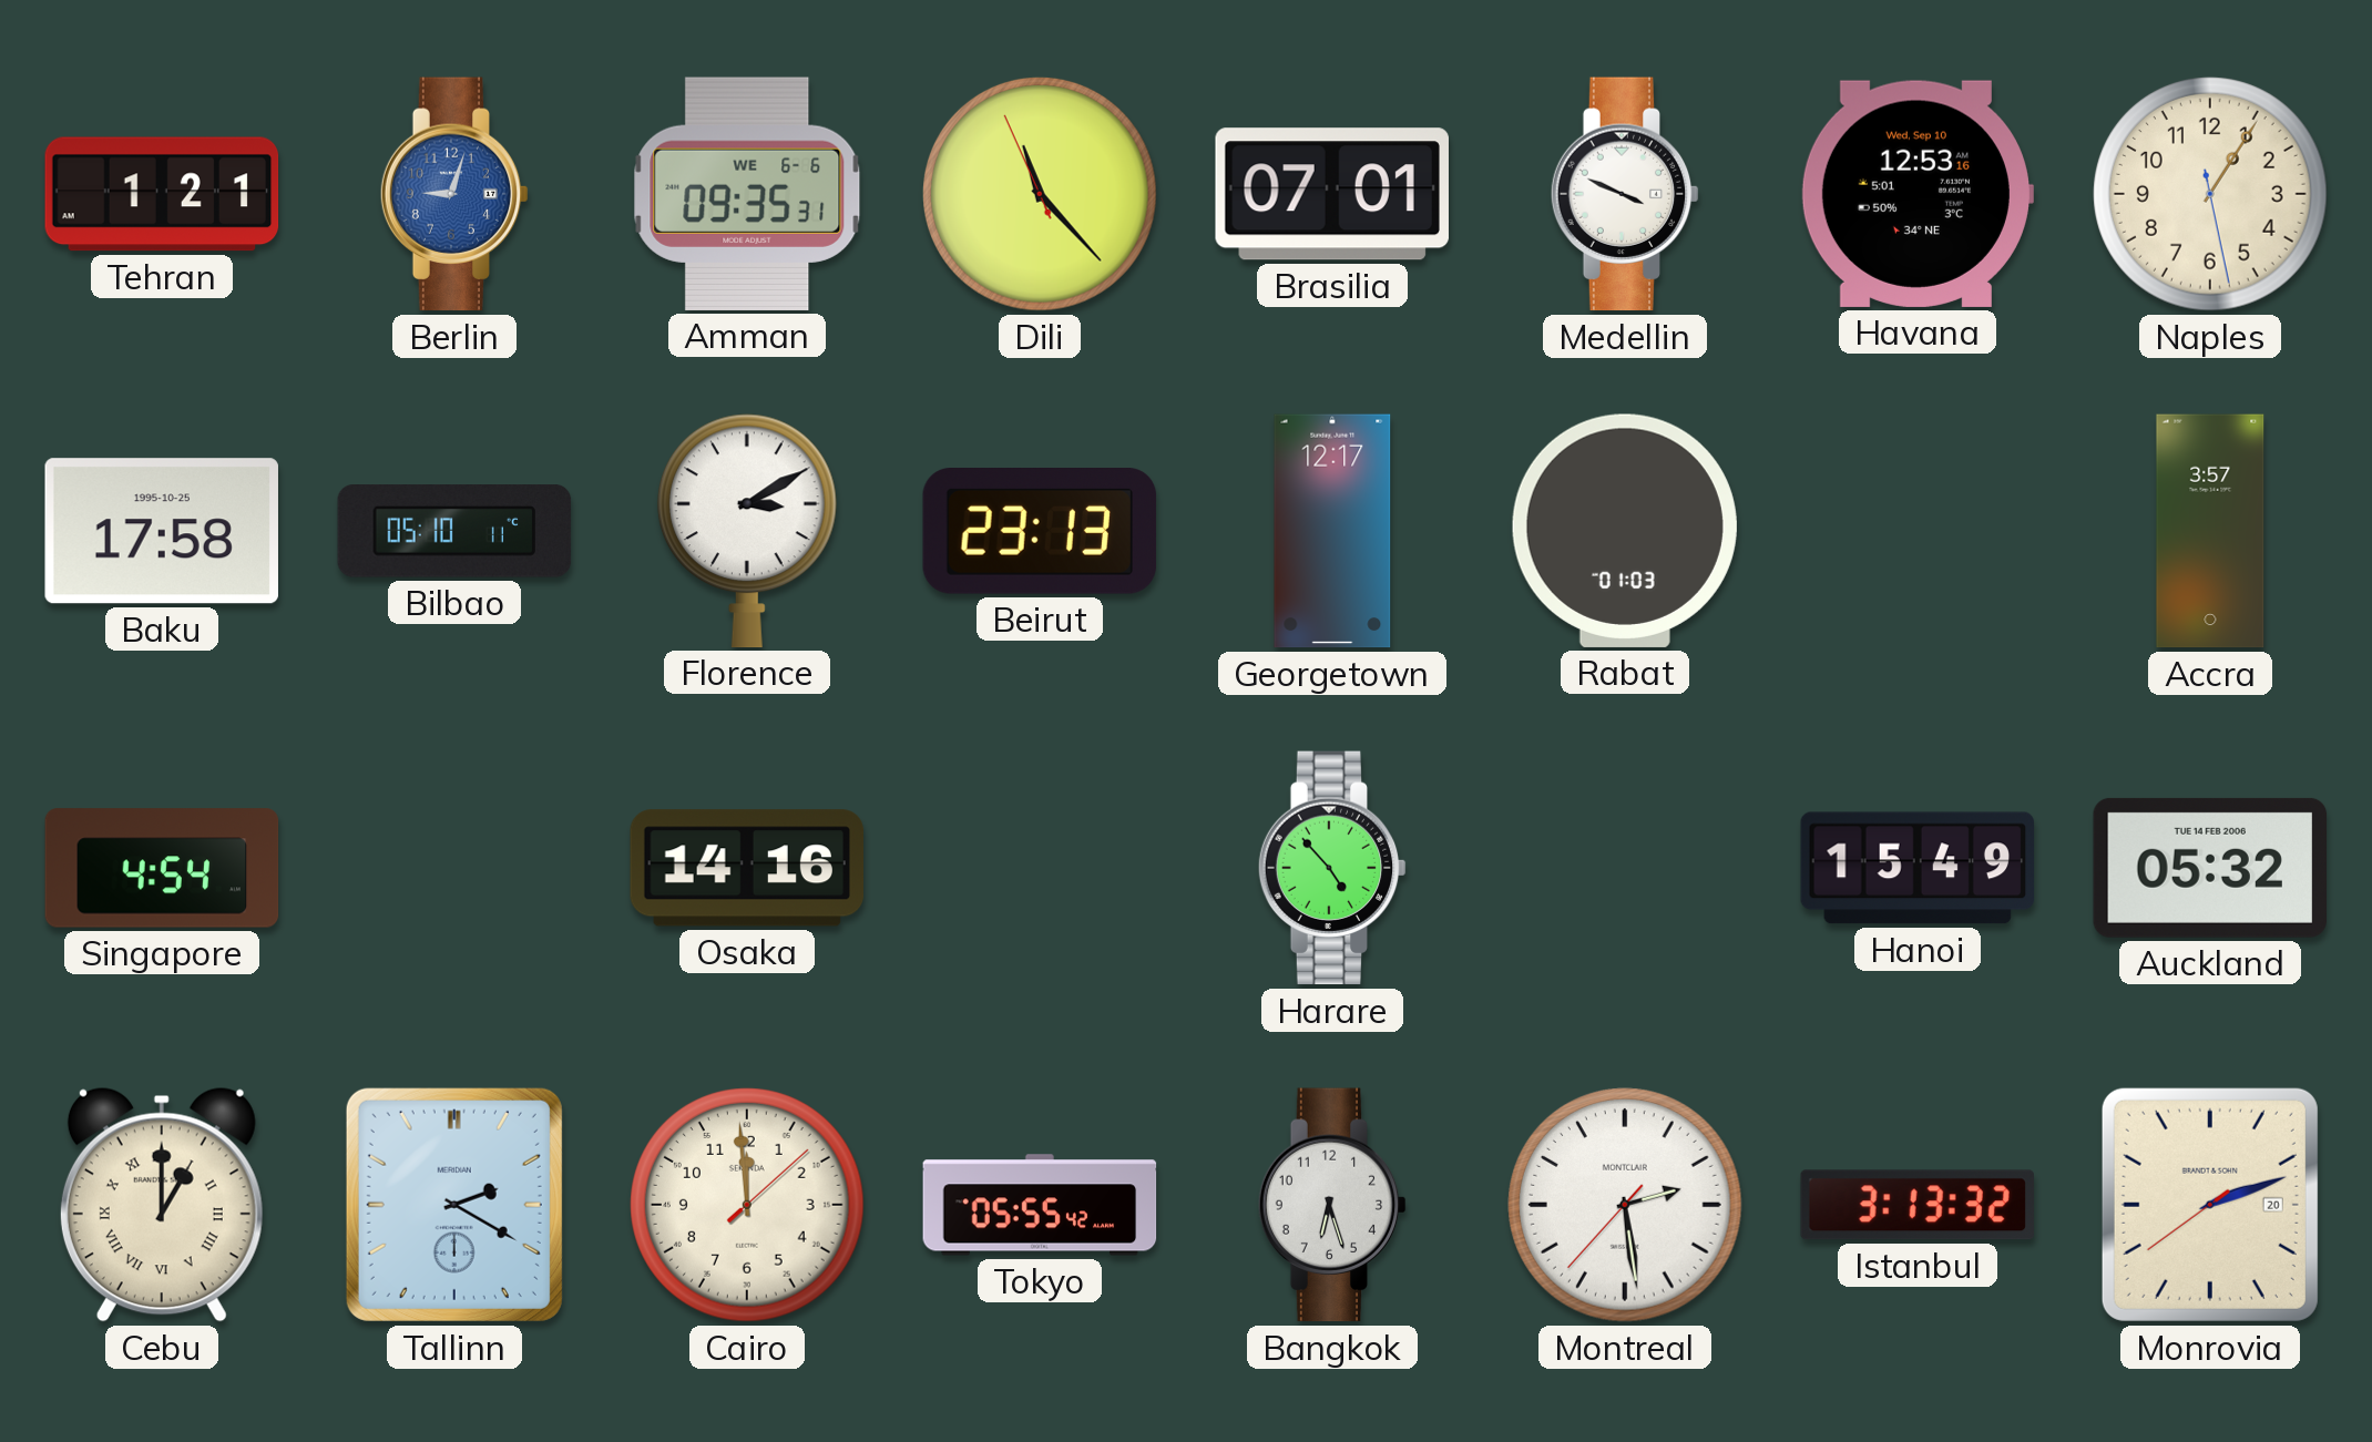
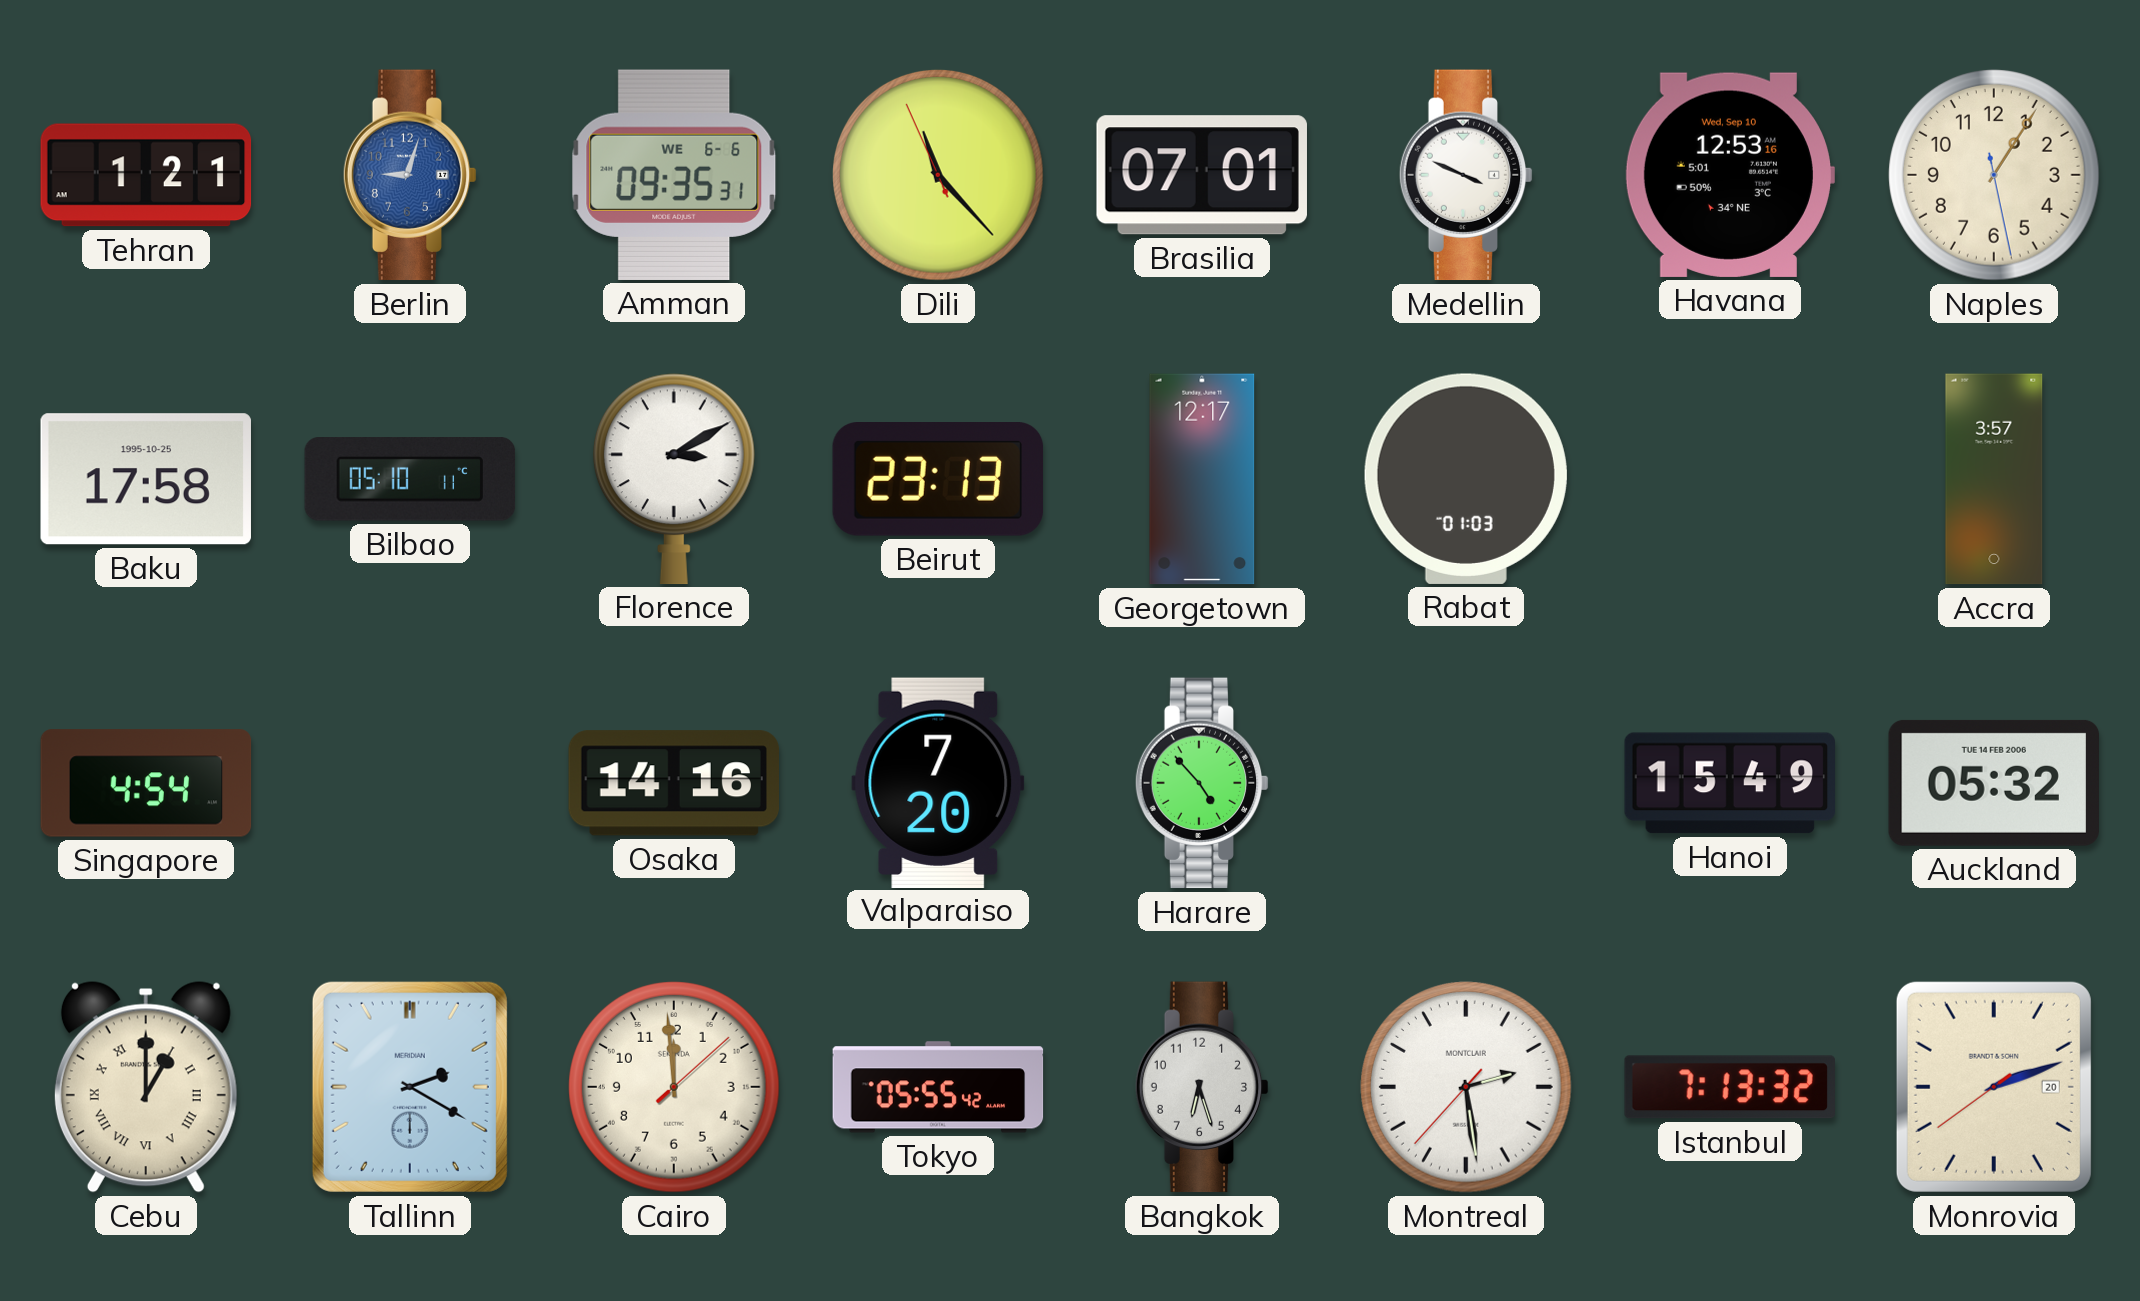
Valparaiso: none -> 7:20 (938, 782)
Istanbul: 3:13 -> 7:13 (1729, 1087)
